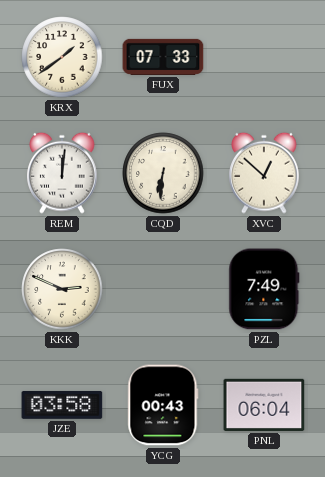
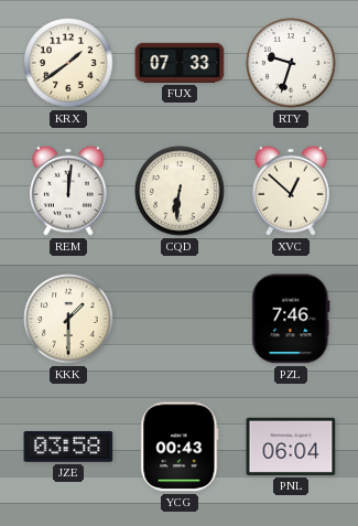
RTY: none -> 9:33 (291, 63)
KKK: 2:49 -> 1:30 (68, 319)
PZL: 7:49 -> 7:46 (291, 319)
